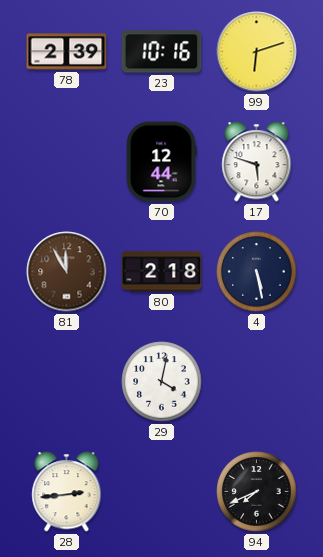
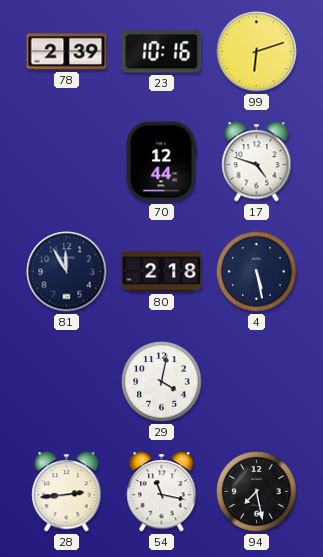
17: 5:48 -> 4:48 (257, 162)
81 dial: brown -> navy (67, 272)
54: none -> 11:17 (162, 492)
94: 7:41 -> 7:28 (257, 492)
